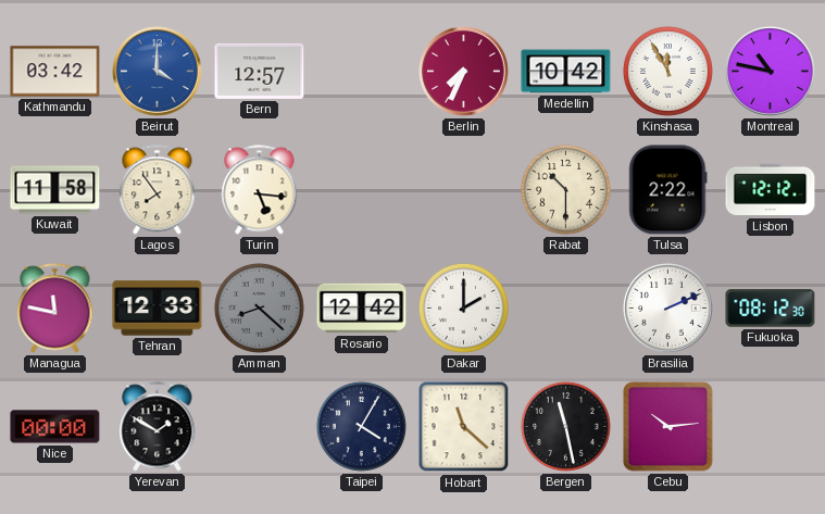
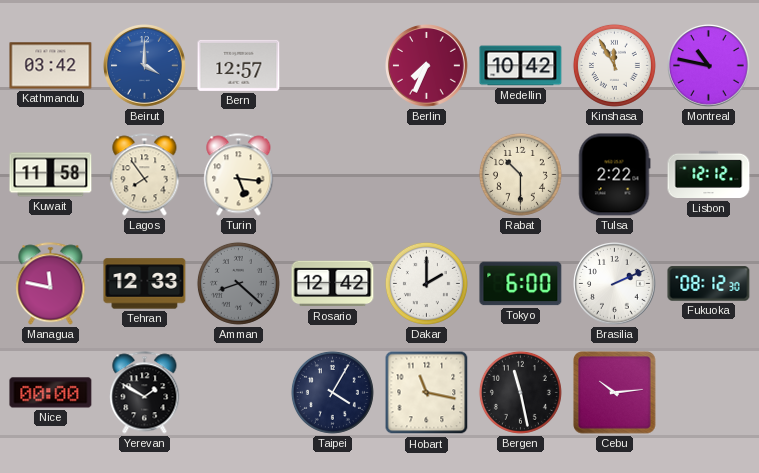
Tokyo: none -> 6:00 (521, 284)
Hobart: 11:22 -> 11:17 (427, 393)
